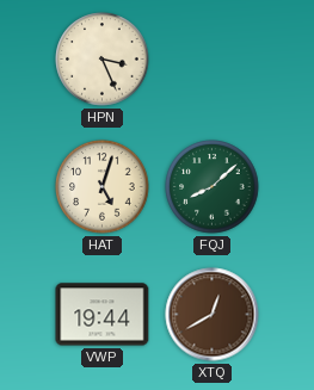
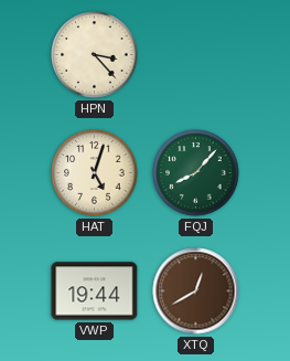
HPN: 3:26 -> 3:23 (95, 55)
FQJ: 8:08 -> 8:07 (196, 173)
